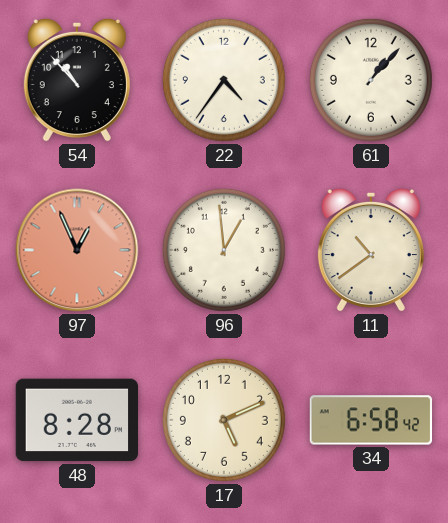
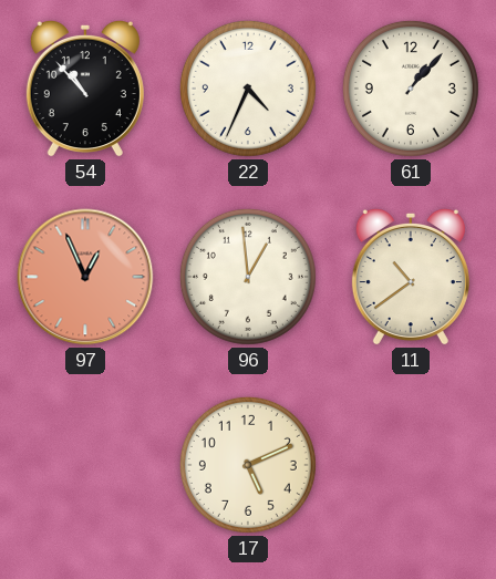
22: 4:36 -> 4:34 (248, 89)
48: 8:28 -> none (77, 420)
34: 6:58 -> none (371, 420)
